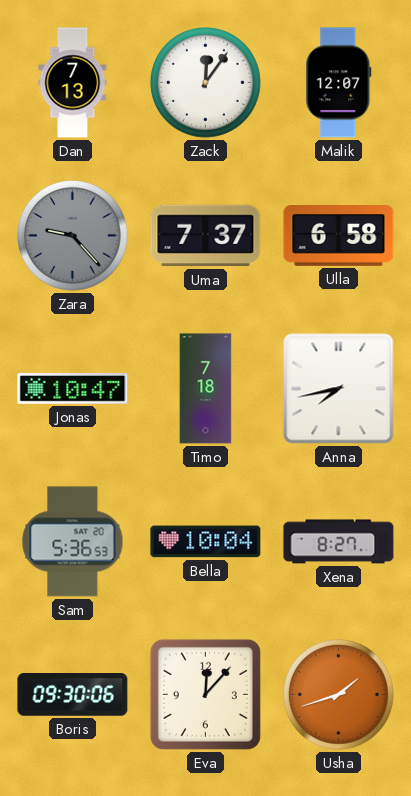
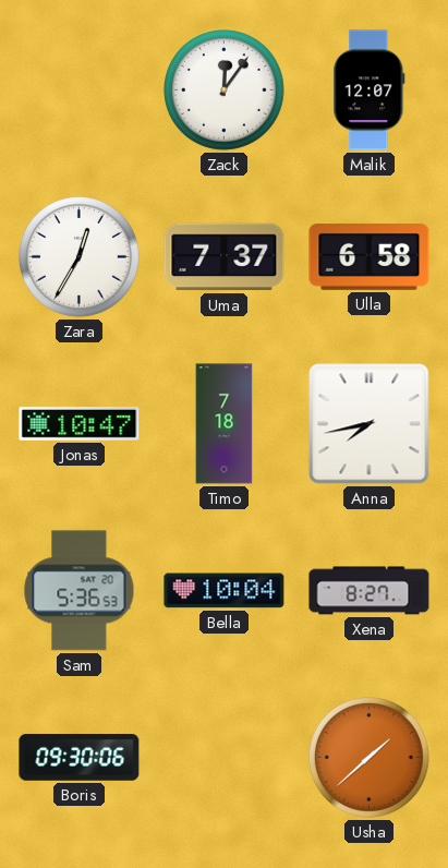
Dan: 7:13 -> none (73, 83)
Zara: 9:23 -> 12:35 (80, 257)
Zara dial: grey -> white (80, 257)
Eva: 12:07 -> none (205, 694)
Usha: 1:42 -> 1:38 (370, 758)
